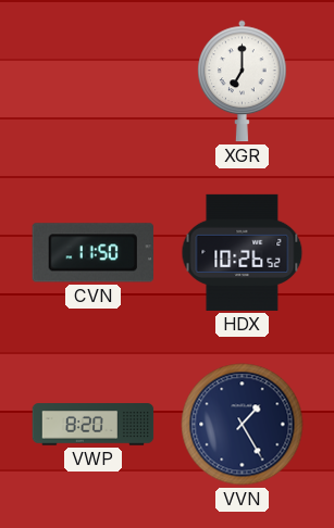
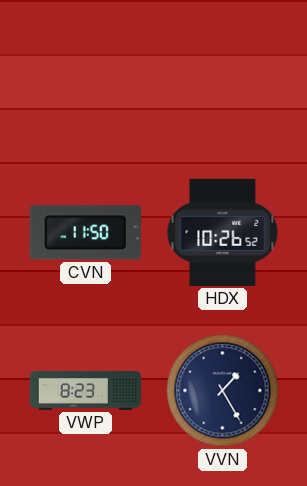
XGR: 7:00 -> none (243, 81)
VWP: 8:20 -> 8:23 (86, 391)
